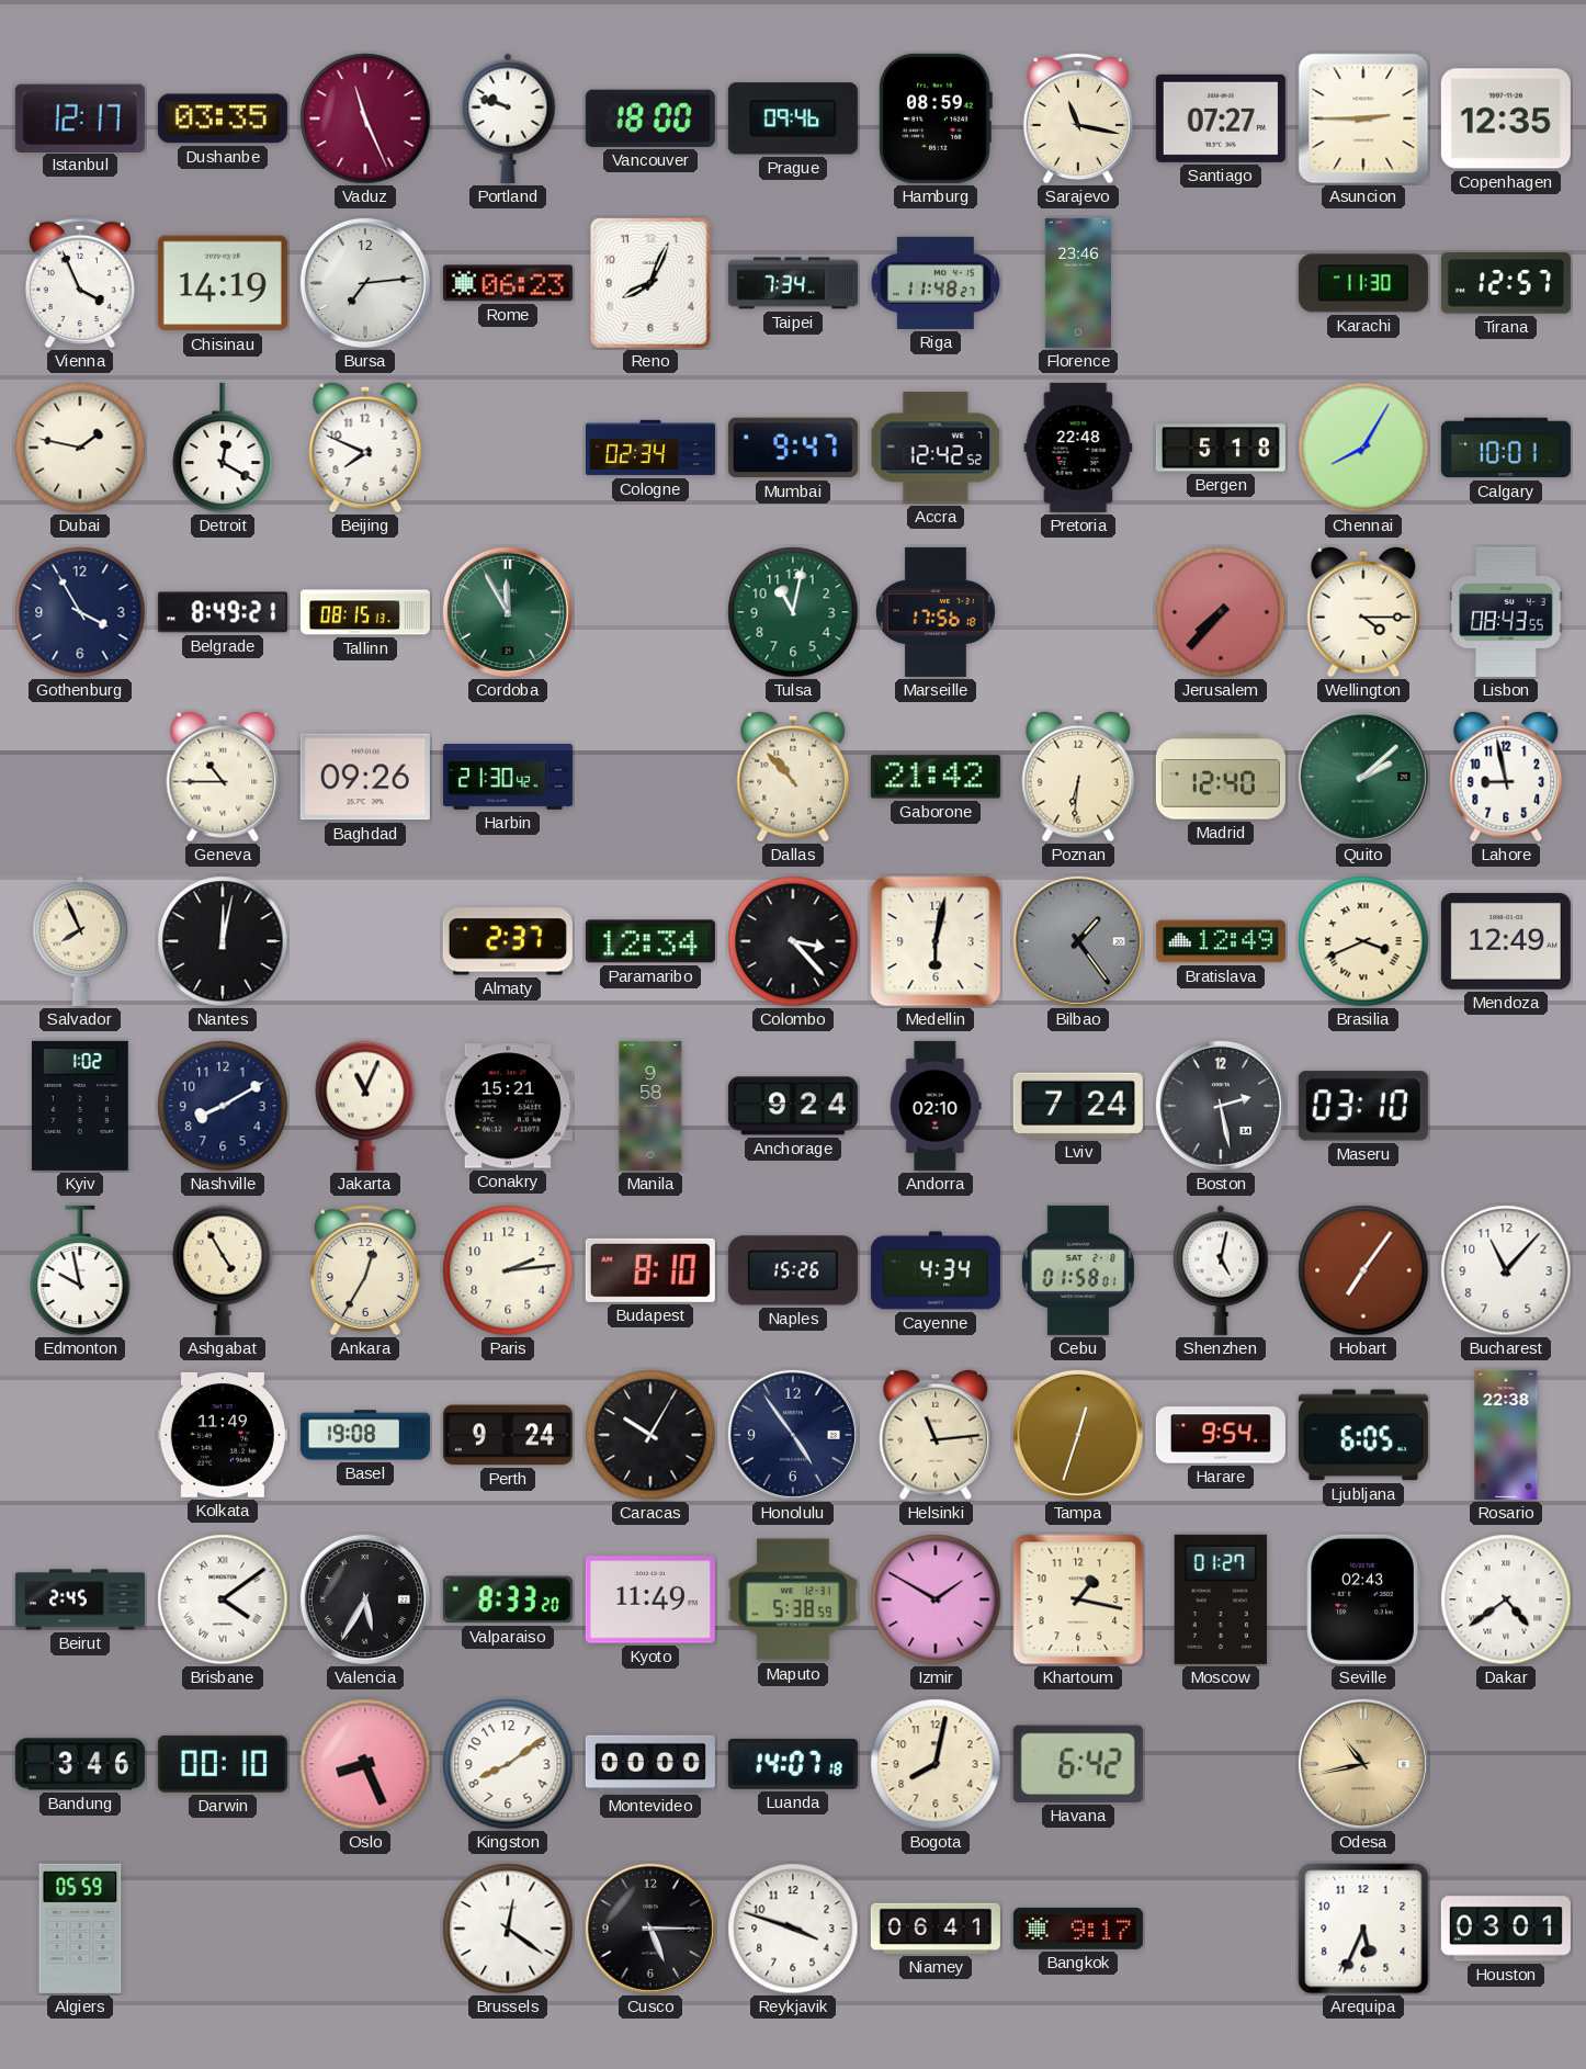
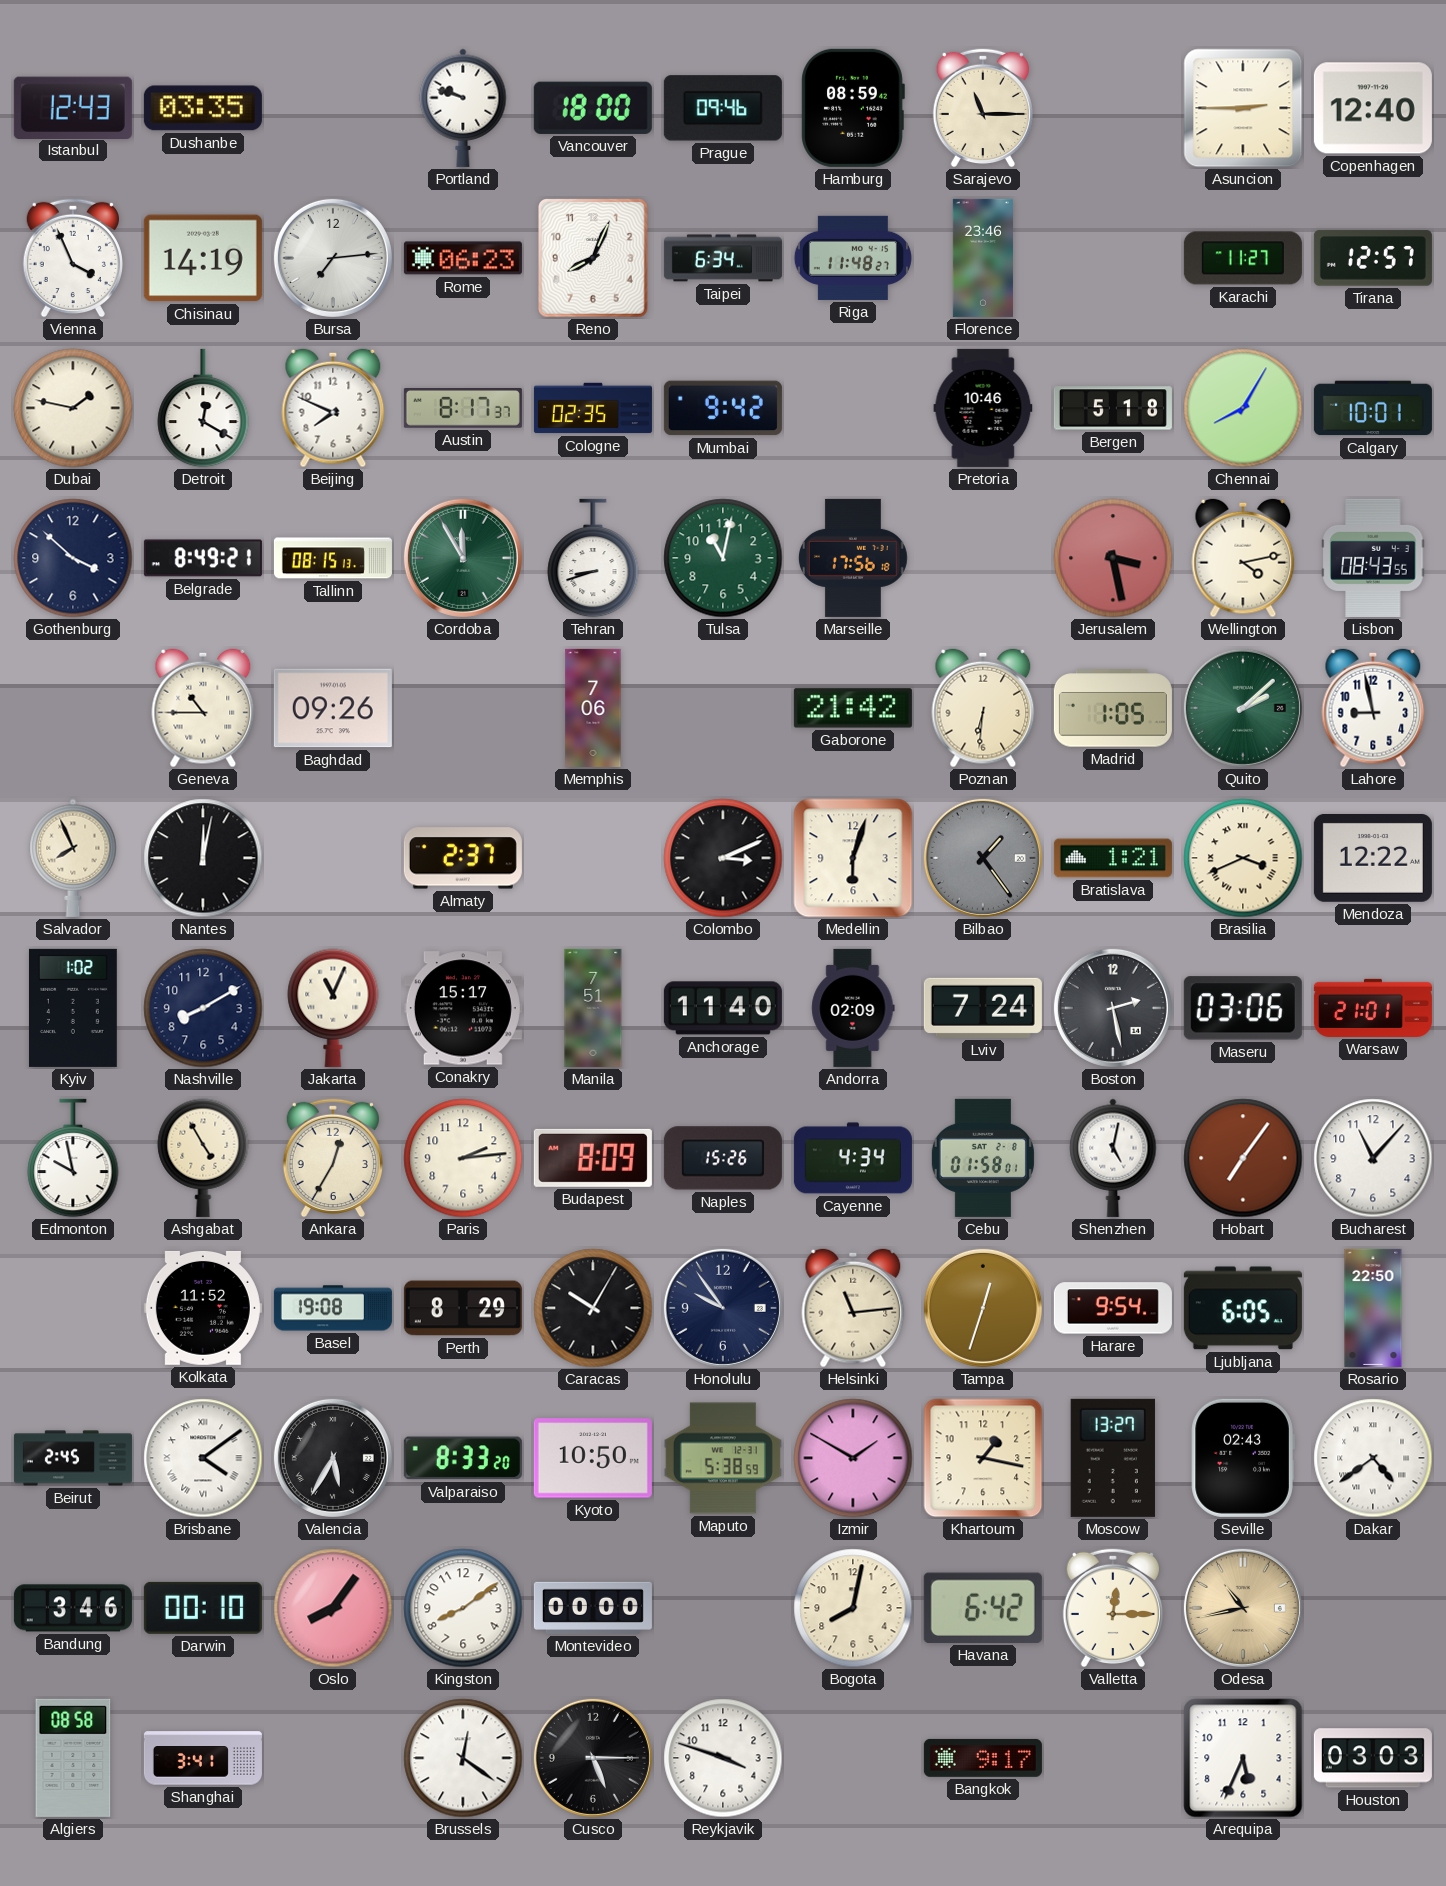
Istanbul: 12:17 -> 12:43 (73, 107)
Vaduz: 11:26 -> none (365, 118)
Sarajevo: 11:17 -> 11:15 (983, 108)
Santiago: 07:27 -> none (1221, 118)
Copenhagen: 12:35 -> 12:40 (1373, 108)
Taipei: 7:34 -> 6:34 (723, 258)
Karachi: 11:30 -> 11:27 (1243, 258)
Austin: none -> 8:17 (463, 409)
Cologne: 02:34 -> 02:35 (593, 408)
Mumbai: 9:47 -> 9:42 (723, 408)
Accra: 12:42 -> none (936, 448)
Pretoria: 22:48 -> 10:46 (983, 408)
Gothenburg: 3:55 -> 3:52 (73, 558)
Tehran: none -> 8:42 (593, 558)
Jerusalem: 7:37 -> 3:28 (1113, 558)
Wellington: 4:15 -> 4:13 (1243, 558)
Harbin: 21:30 -> none (508, 777)
Memphis: none -> 7:06 (593, 708)
Dallas: 10:53 -> none (793, 777)
Madrid: 12:40 -> 1:05 (1113, 708)
Paramaribo: 12:34 -> none (650, 941)
Colombo: 3:23 -> 3:11 (723, 858)
Medellin: 6:02 -> 6:03 (853, 858)
Bratislava: 12:49 -> 1:21 (1113, 858)
Mendoza: 12:49 -> 12:22 (1373, 858)
Conakry: 15:21 -> 15:17 (463, 1008)
Manila: 9:58 -> 7:51 (593, 1008)
Anchorage: 9:24 -> 11:40 (723, 1008)
Andorra: 02:10 -> 02:09 (853, 1008)
Maseru: 03:10 -> 03:06 (1243, 1008)
Warsaw: none -> 21:01 (1373, 1008)
Budapest: 8:10 -> 8:09 (593, 1158)
Kolkata: 11:49 -> 11:52 (203, 1308)
Perth: 9:24 -> 8:29 (463, 1308)
Honolulu: 4:54 -> 9:54 (723, 1308)
Rosario: 22:38 -> 22:50 (1373, 1308)
Kyoto: 11:49 -> 10:50 (593, 1458)
Moscow: 01:27 -> 13:27 (1113, 1458)
Oslo: 8:26 -> 8:06 (333, 1608)
Luanda: 14:07 -> none (793, 1764)
Valletta: none -> 12:15 (1113, 1608)
Algiers: 05:59 -> 08:58 (73, 1758)
Shanghai: none -> 3:41 (203, 1758)
Niamey: 06:41 -> none (936, 1929)
Houston: 03:01 -> 03:03 (1373, 1758)
